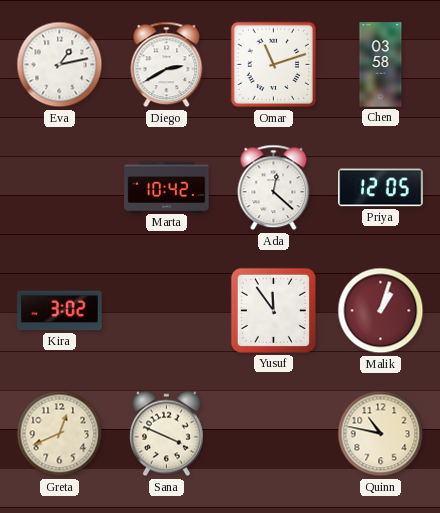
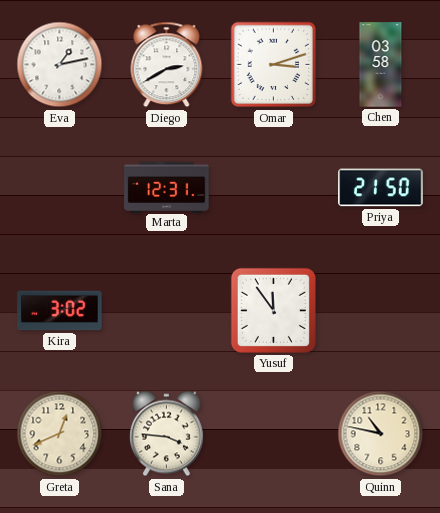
Omar: 11:12 -> 3:12 (274, 65)
Marta: 10:42 -> 12:31 (167, 187)
Ada: 12:22 -> none (274, 188)
Priya: 12:05 -> 21:50 (381, 188)
Malik: 1:03 -> none (381, 311)
Sana: 3:49 -> 3:46 (166, 434)
